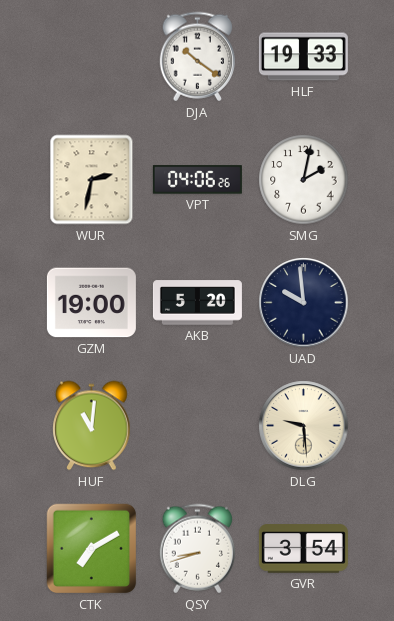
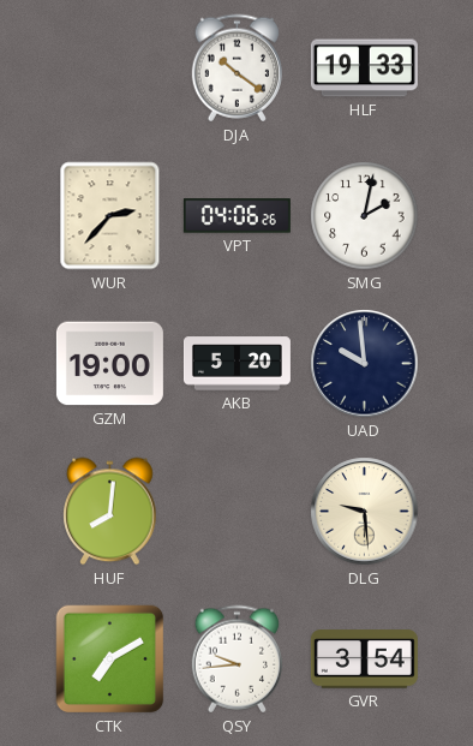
WUR: 2:32 -> 2:37 (110, 216)
HUF: 11:01 -> 8:01 (110, 512)
QSY: 8:42 -> 9:44 (237, 660)
